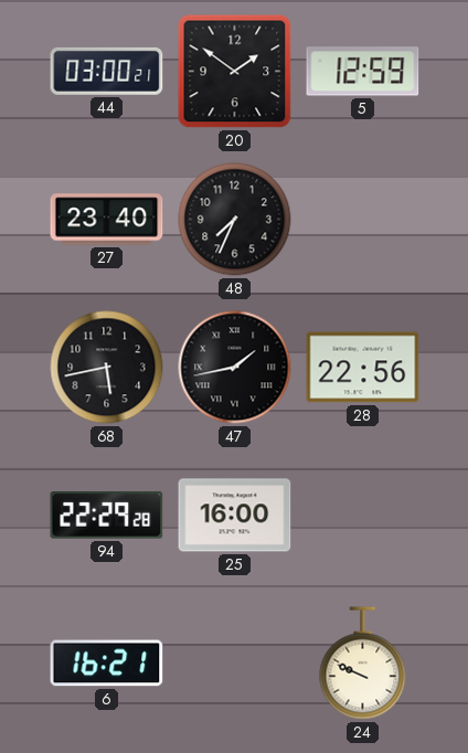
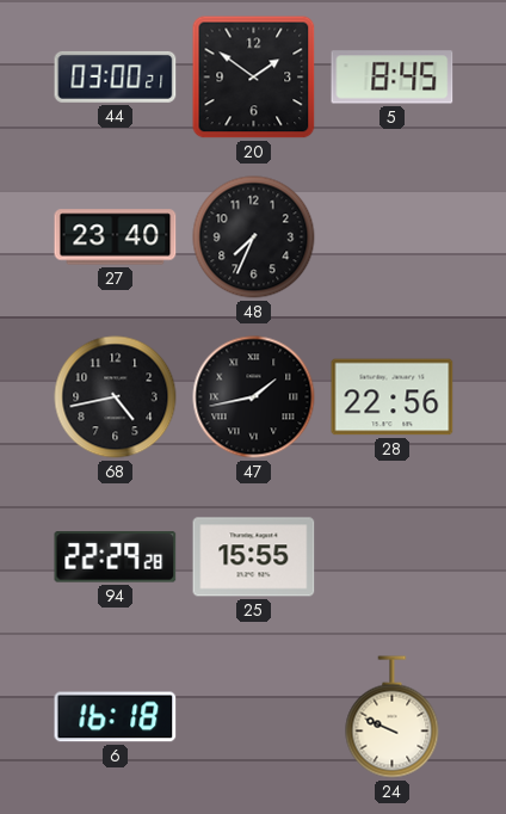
5: 12:59 -> 8:45 (393, 78)
68: 5:43 -> 4:43 (116, 397)
25: 16:00 -> 15:55 (254, 557)
6: 16:21 -> 16:18 (116, 717)
